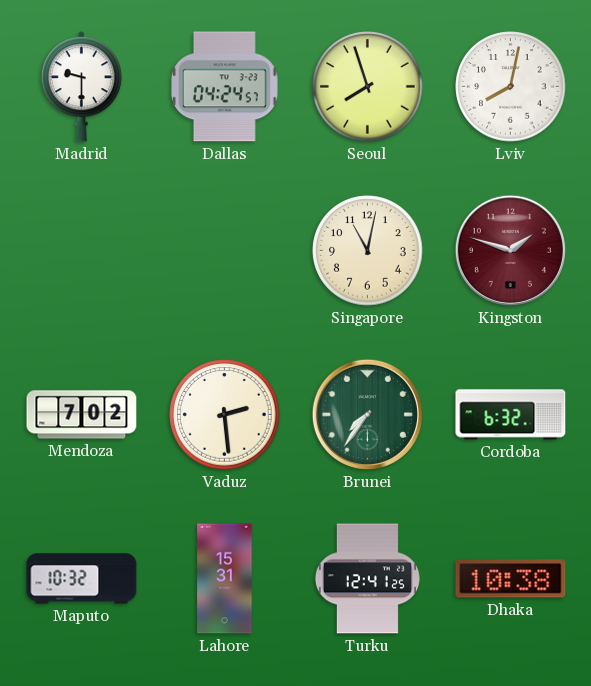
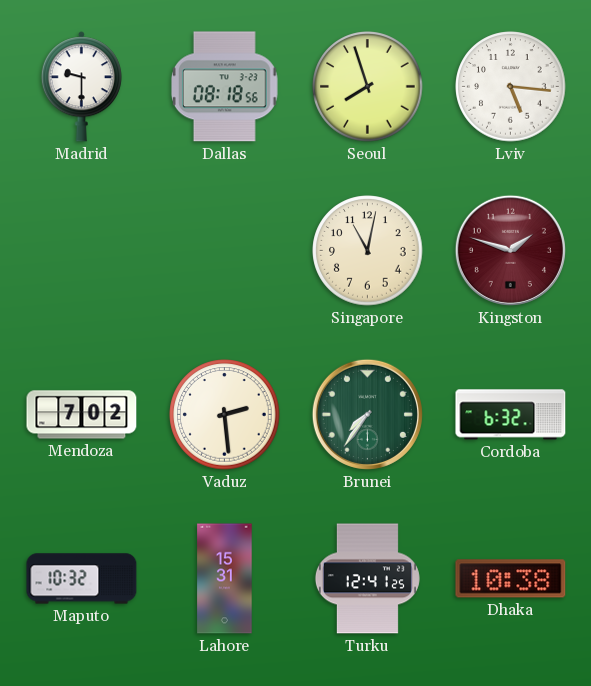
Dallas: 04:24 -> 08:18 (224, 87)
Lviv: 8:02 -> 5:16 (511, 87)
